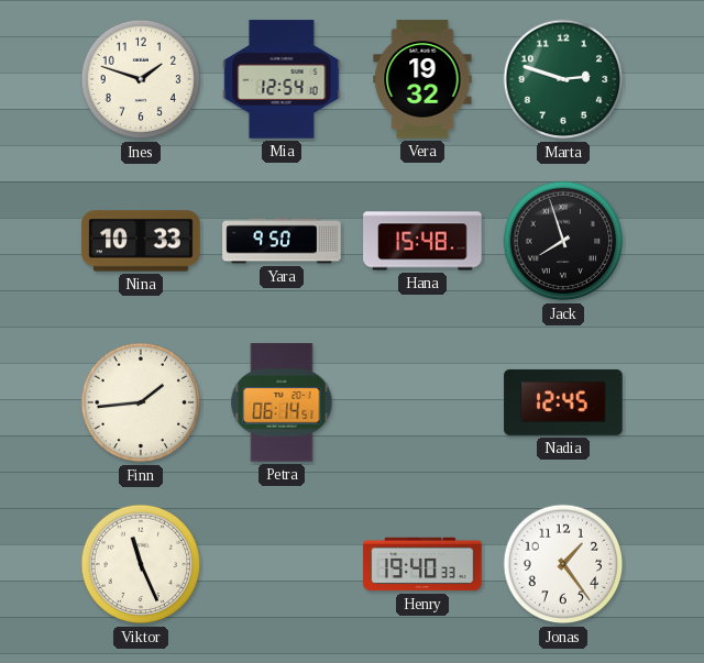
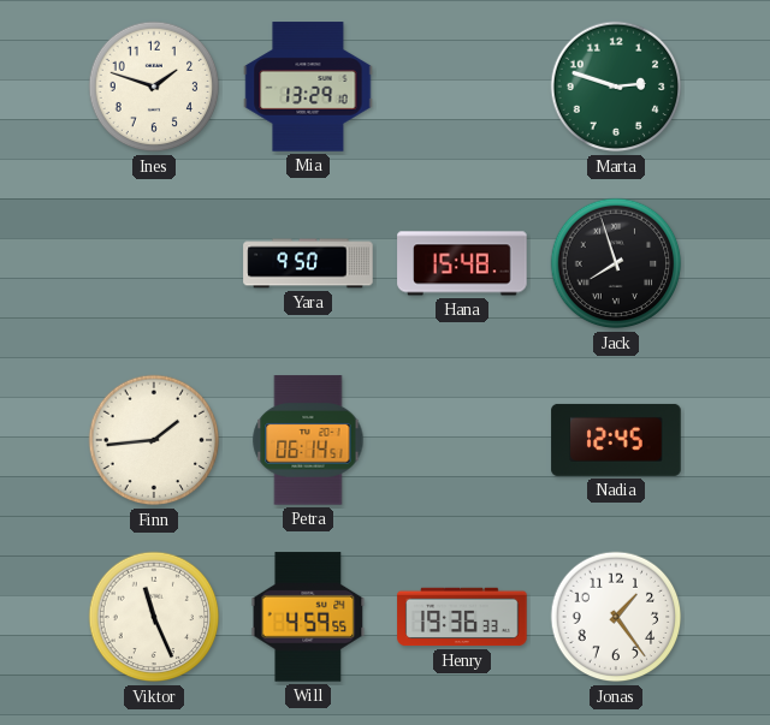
Mia: 12:54 -> 13:29 (308, 87)
Vera: 19:32 -> none (422, 79)
Nina: 10:33 -> none (141, 241)
Will: none -> 4:59 (308, 617)
Henry: 19:40 -> 19:36 (462, 617)
